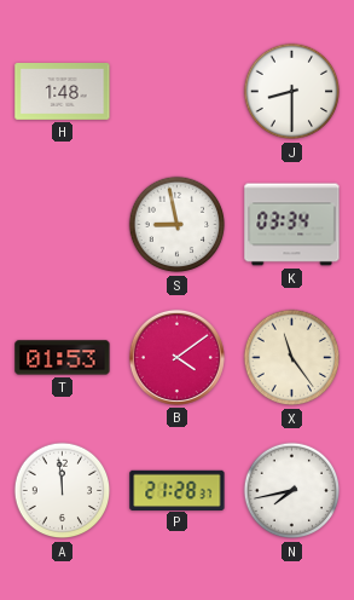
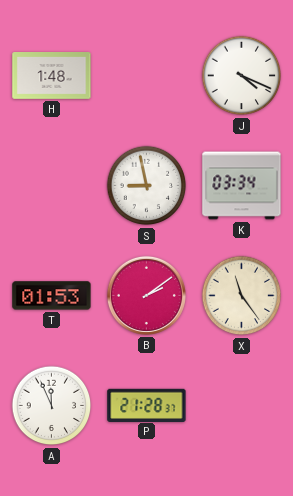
J: 8:30 -> 4:19 (242, 76)
B: 4:09 -> 2:09 (146, 295)
A: 11:59 -> 11:56 (52, 406)
N: 7:43 -> none (292, 491)
